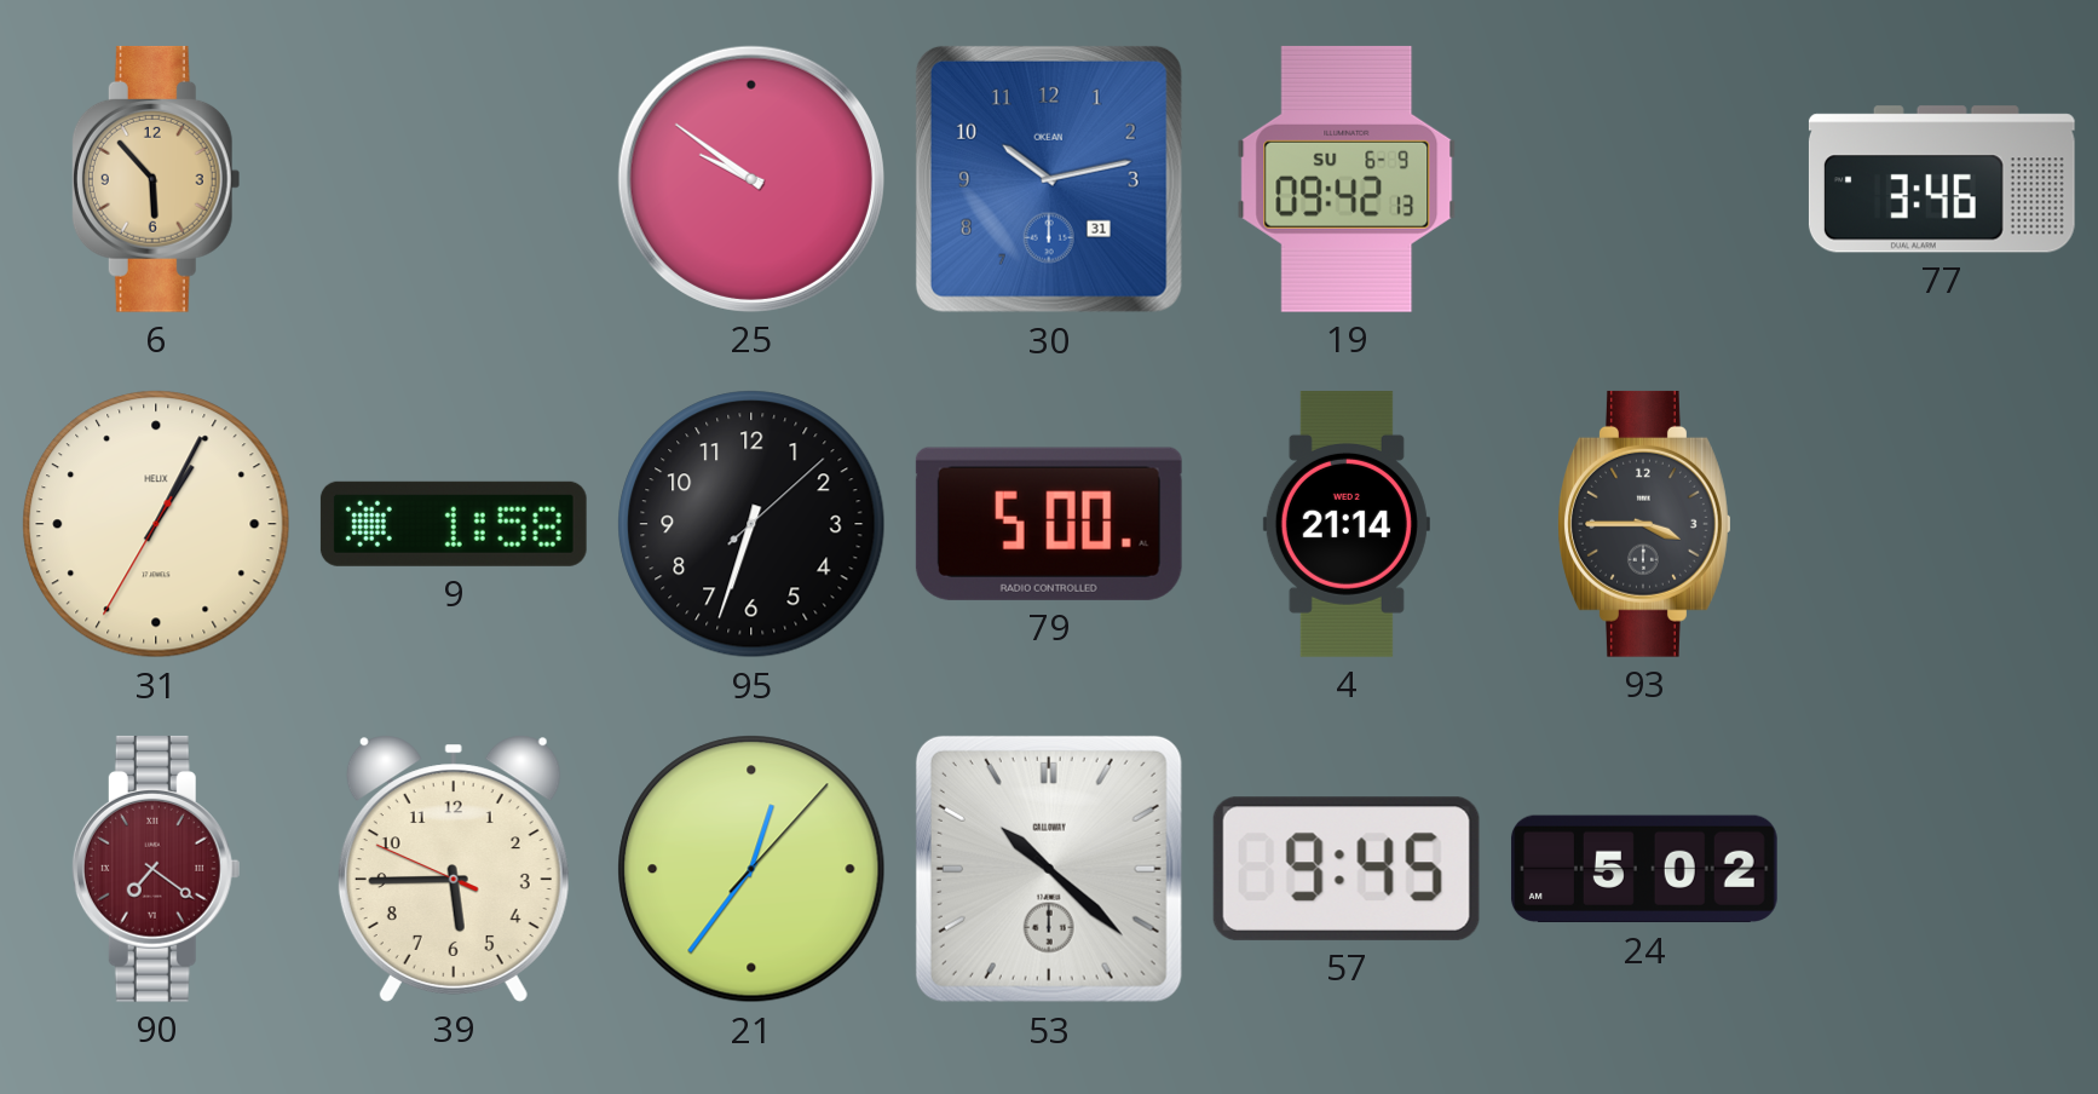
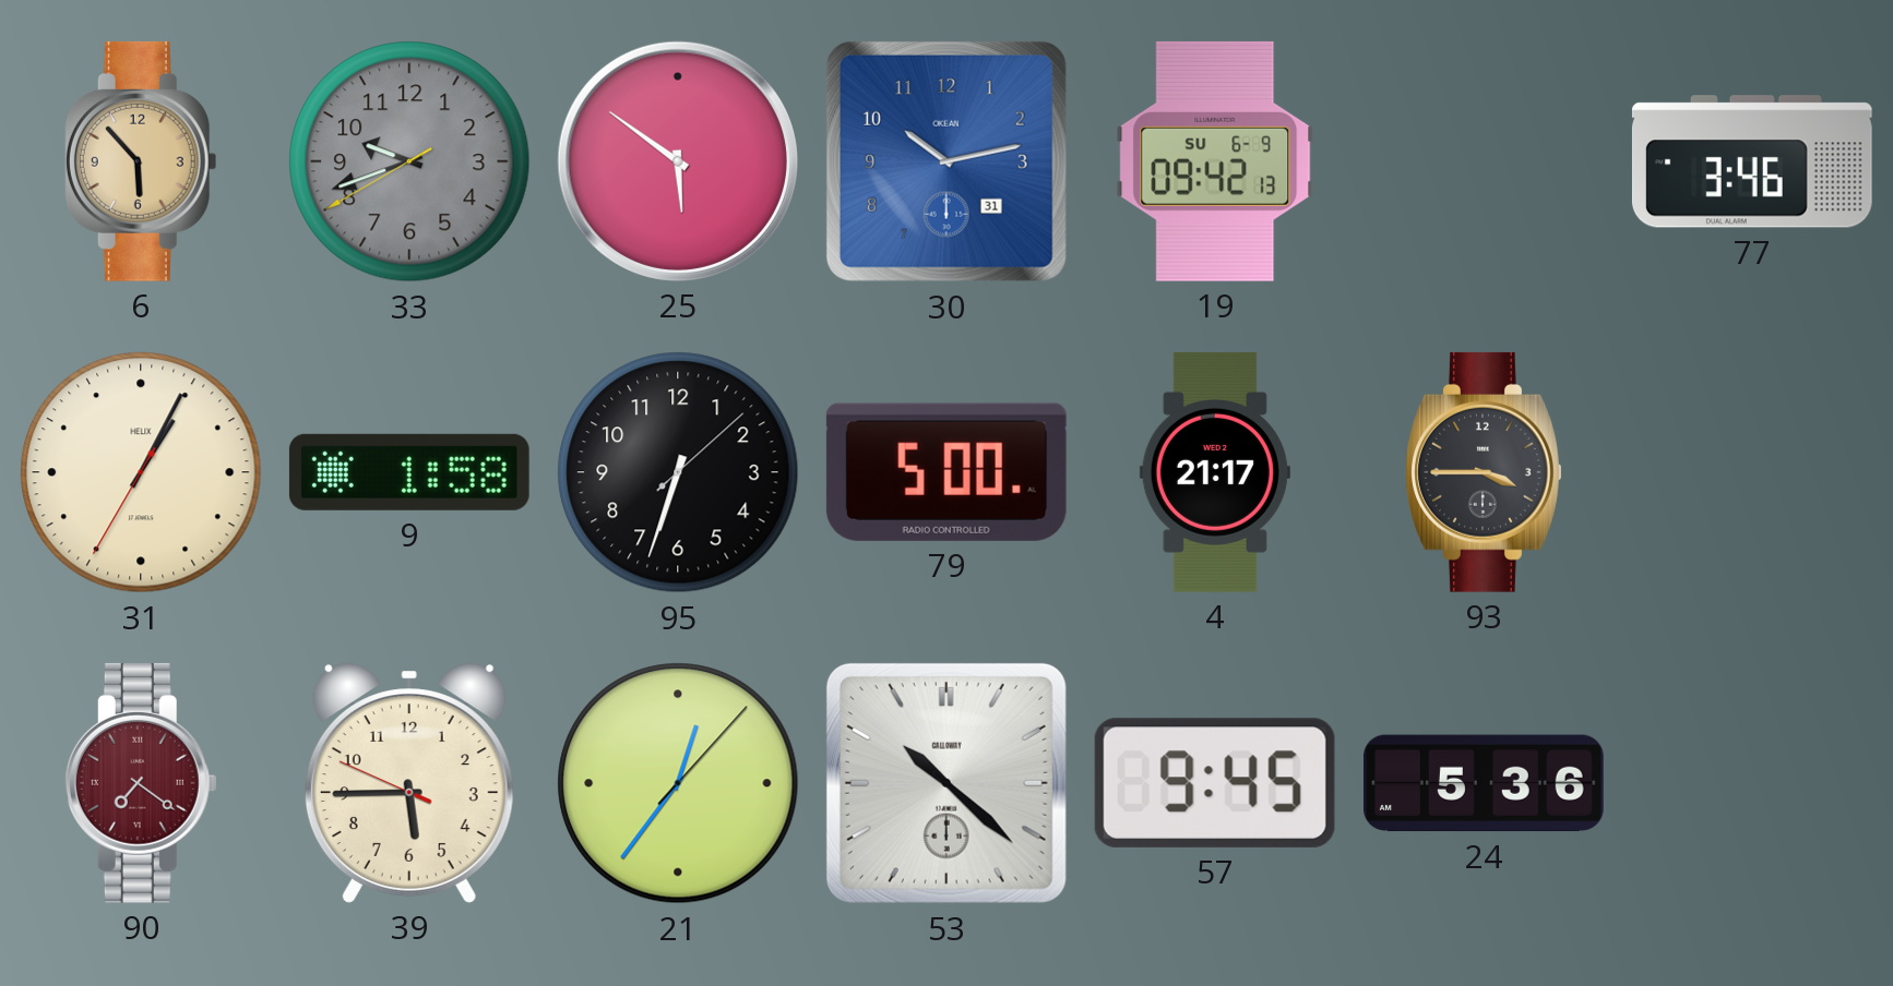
33: none -> 9:41 (409, 161)
25: 9:51 -> 5:51 (678, 161)
4: 21:14 -> 21:17 (1215, 472)
24: 5:02 -> 5:36 (1484, 783)
